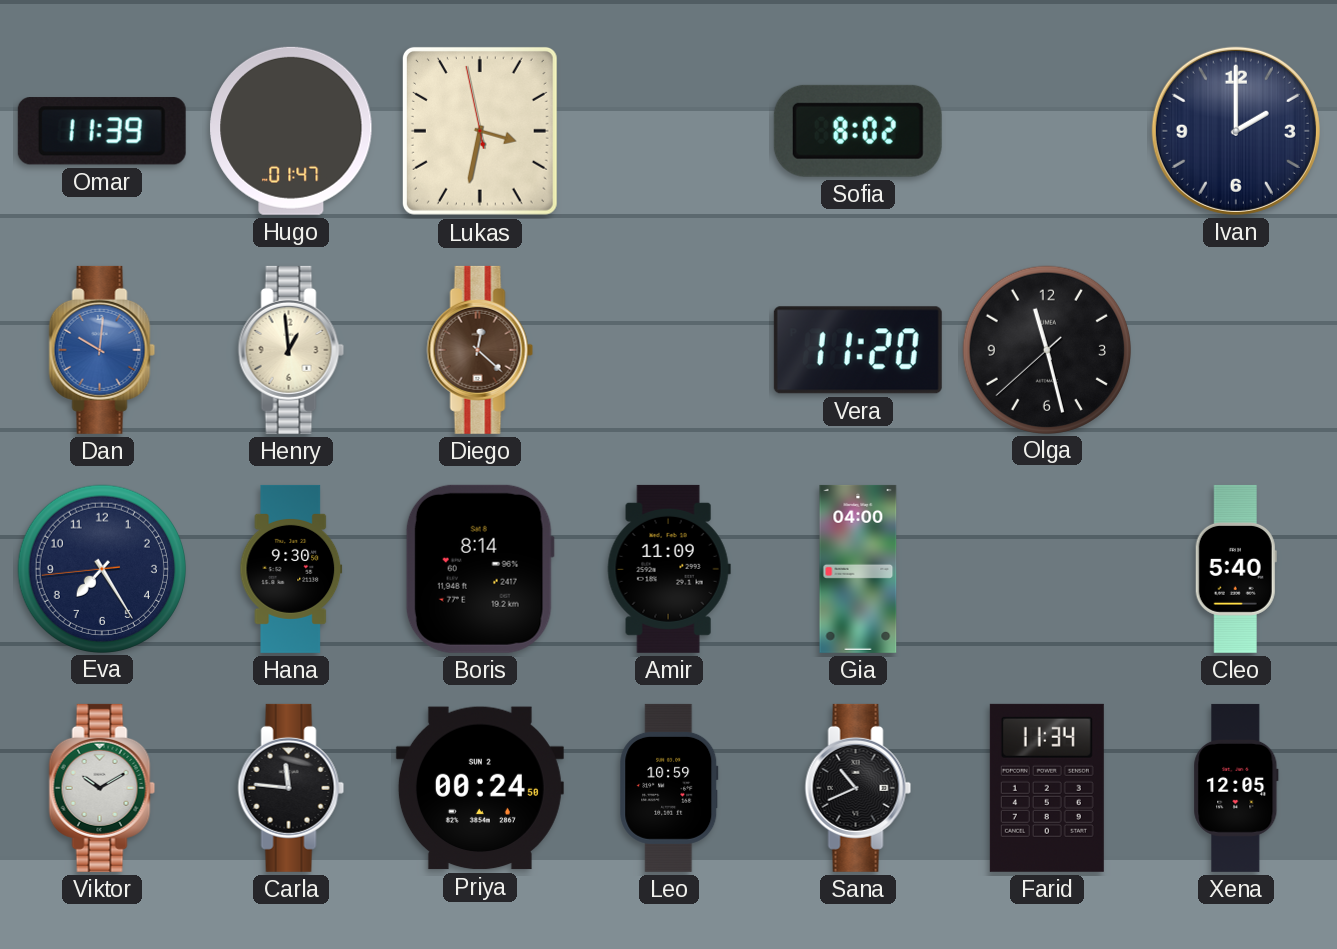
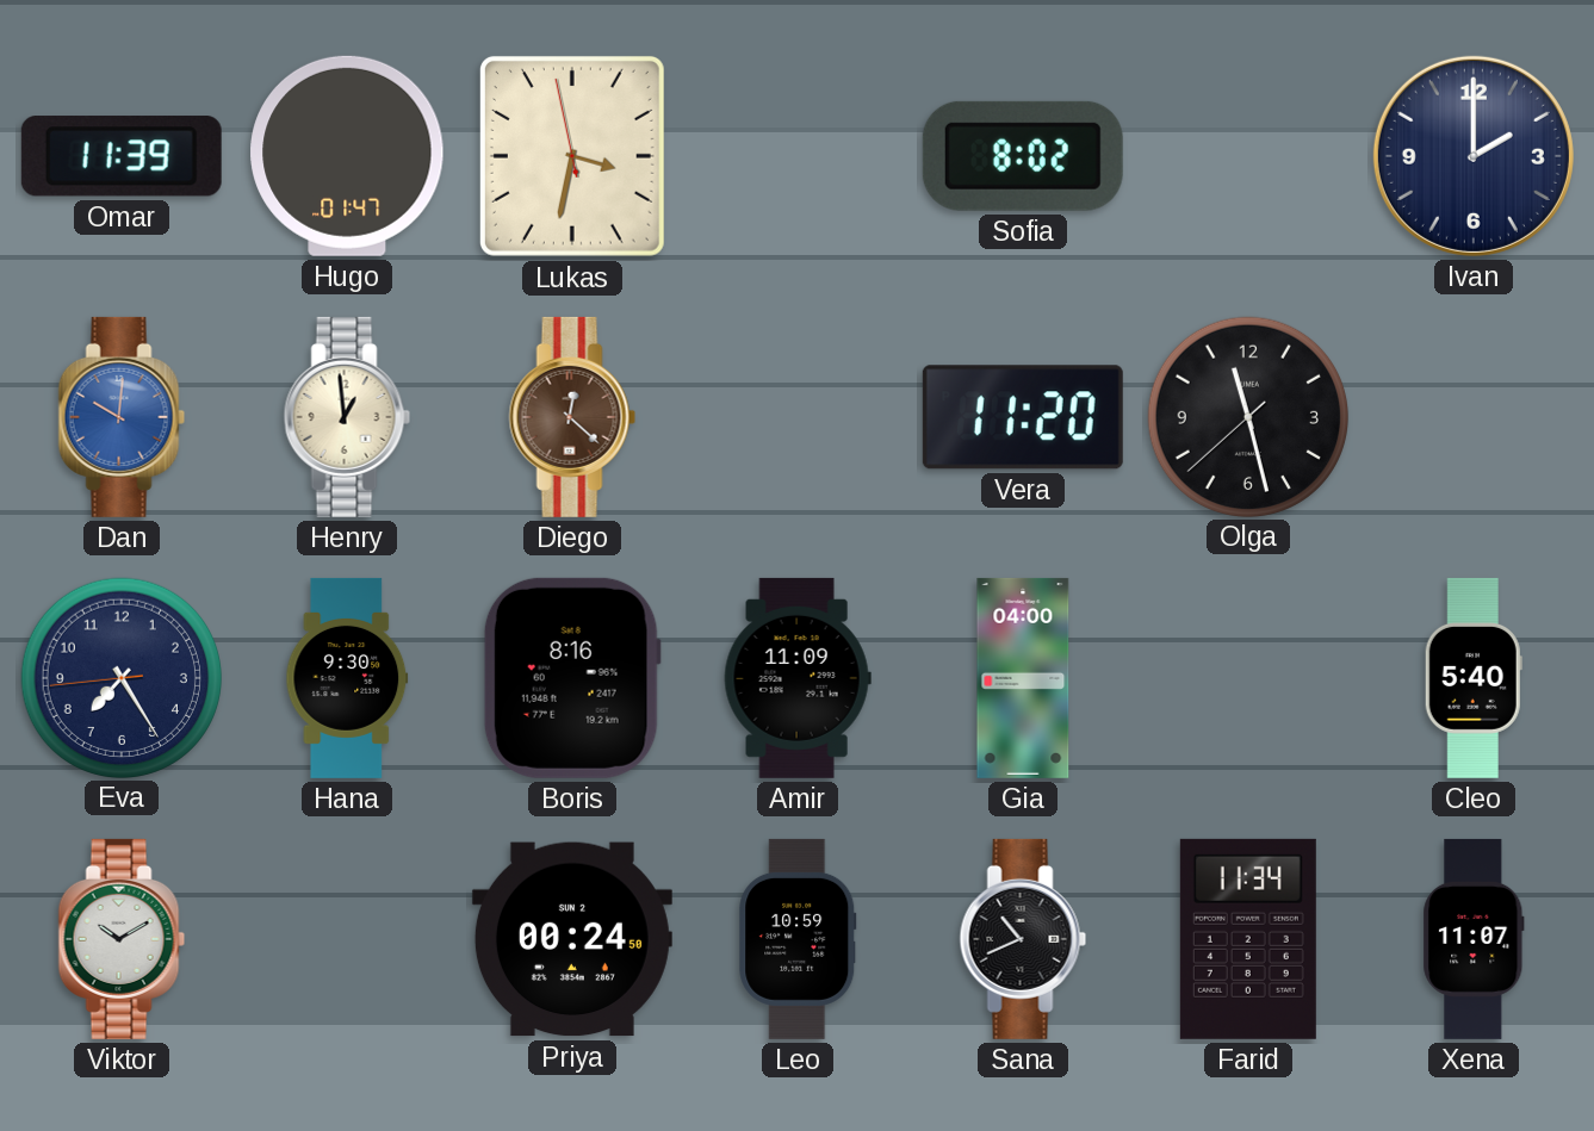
Boris: 8:14 -> 8:16 (572, 678)
Carla: 11:46 -> none (291, 788)
Xena: 12:05 -> 11:07 (1474, 939)
